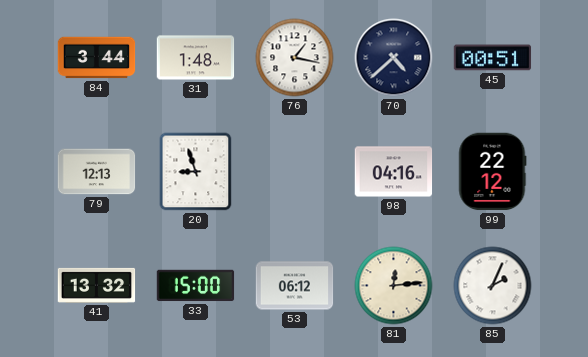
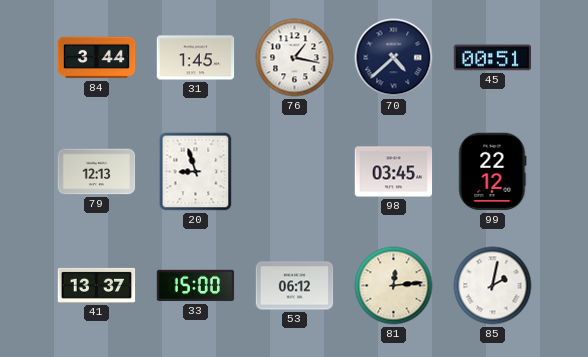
31: 1:48 -> 1:45 (196, 58)
98: 04:16 -> 03:45 (394, 172)
41: 13:32 -> 13:37 (97, 285)
85: 2:04 -> 2:02 (493, 286)
